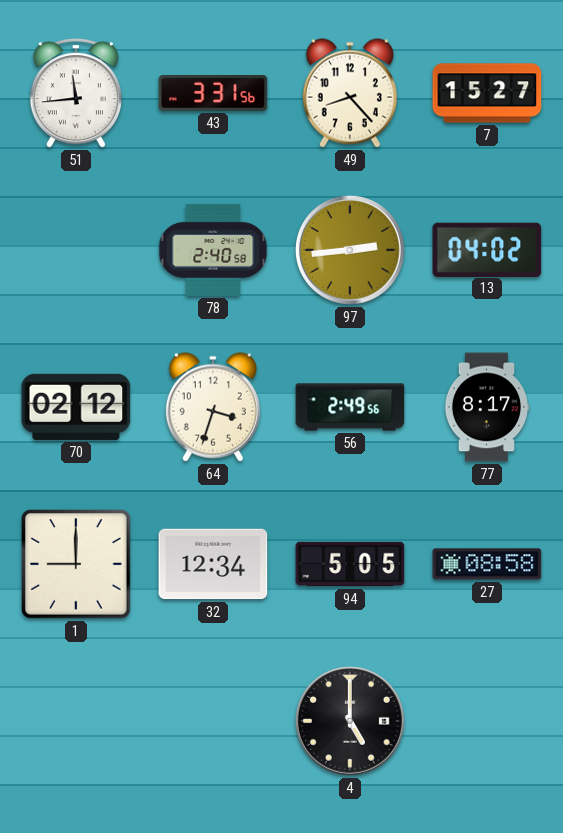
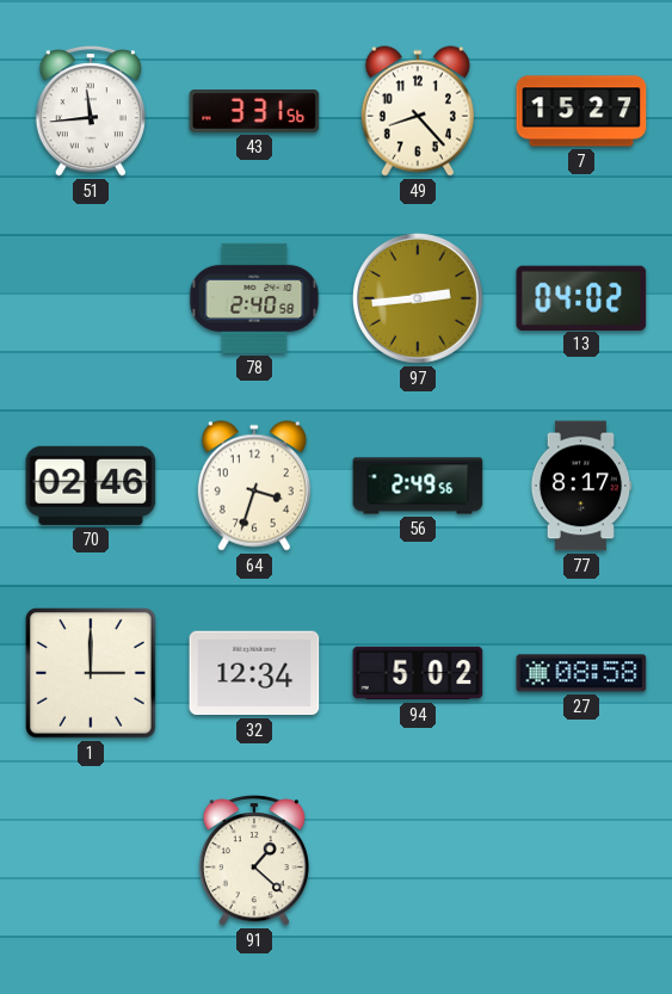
70: 02:12 -> 02:46 (91, 486)
1: 9:00 -> 3:00 (91, 673)
94: 5:05 -> 5:02 (418, 673)
91: none -> 1:22 (254, 860)
4: 5:00 -> none (350, 721)
